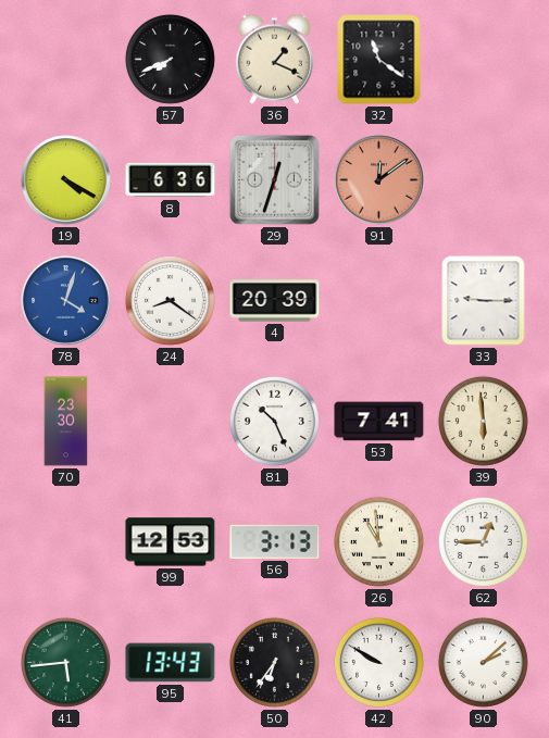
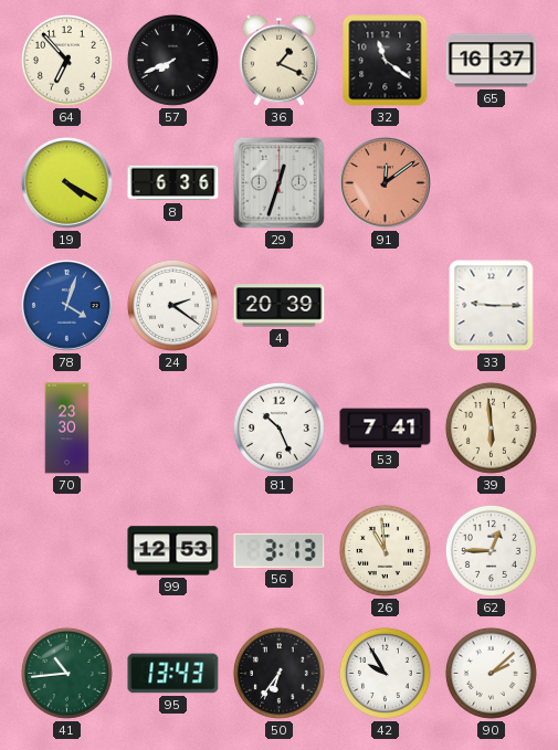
64: none -> 6:53 (66, 60)
65: none -> 16:37 (492, 61)
24: 8:21 -> 2:21 (172, 305)
41: 5:44 -> 10:44 (66, 673)
42: 9:50 -> 9:55 (385, 673)
